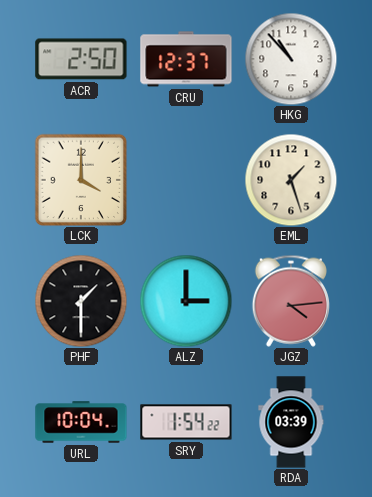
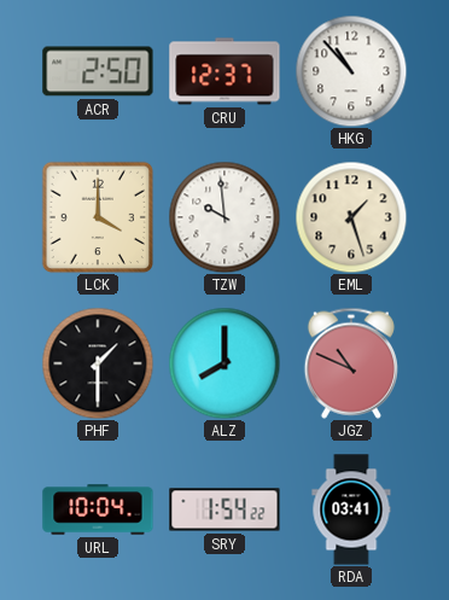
TZW: none -> 9:59 (224, 217)
ALZ: 3:00 -> 8:00 (224, 363)
JGZ: 4:14 -> 10:49 (351, 363)
RDA: 03:39 -> 03:41 (351, 509)
